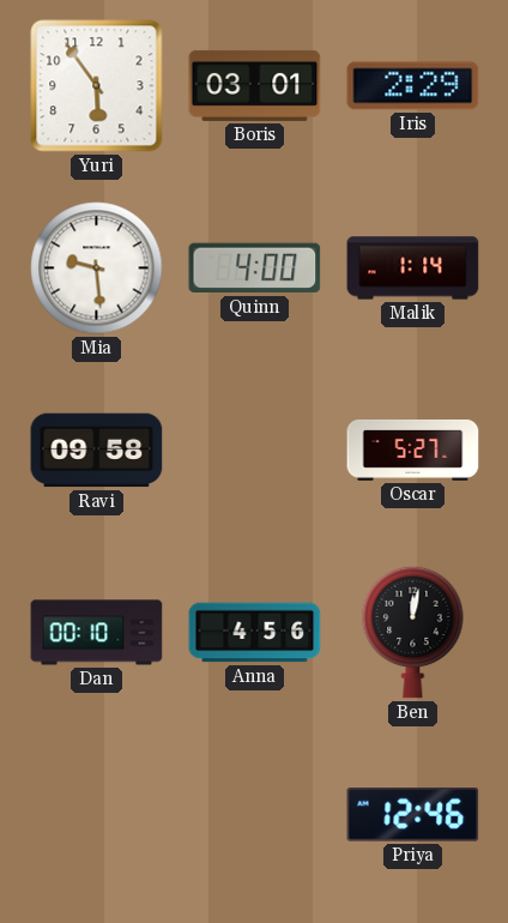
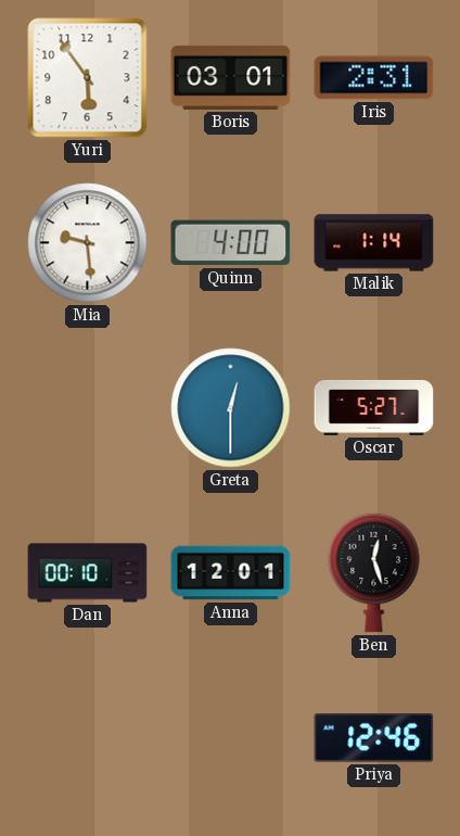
Iris: 2:29 -> 2:31 (374, 78)
Ravi: 09:58 -> none (97, 451)
Greta: none -> 12:30 (231, 408)
Anna: 4:56 -> 12:01 (231, 573)
Ben: 12:02 -> 12:27 (374, 572)
